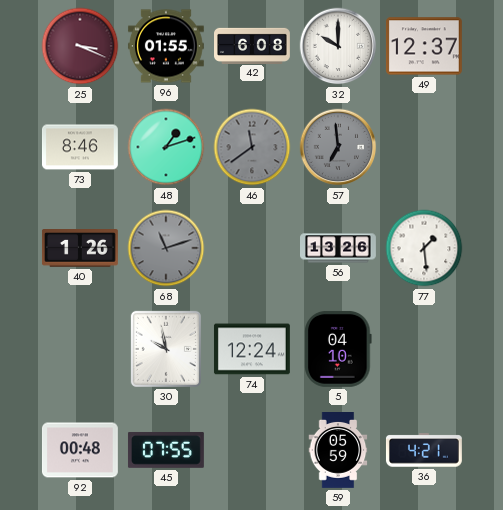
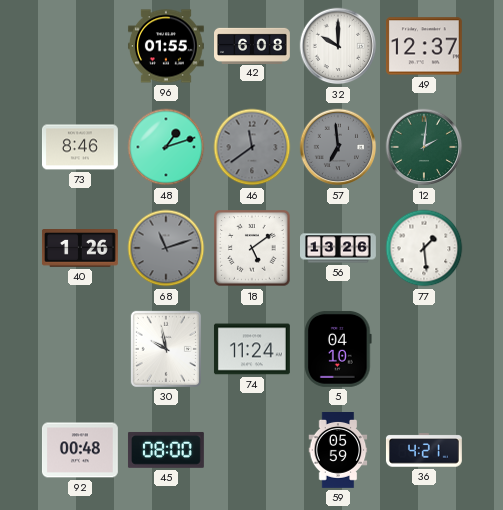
25: 3:19 -> none (80, 46)
12: none -> 2:01 (424, 147)
18: none -> 5:09 (252, 248)
74: 12:24 -> 11:24 (252, 349)
45: 07:55 -> 08:00 (166, 450)
